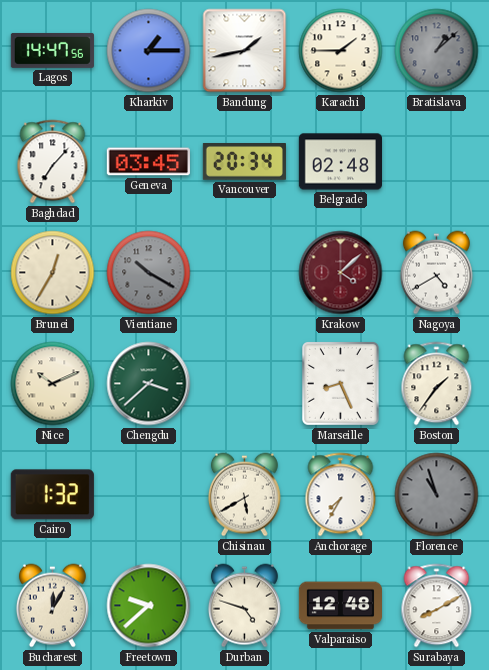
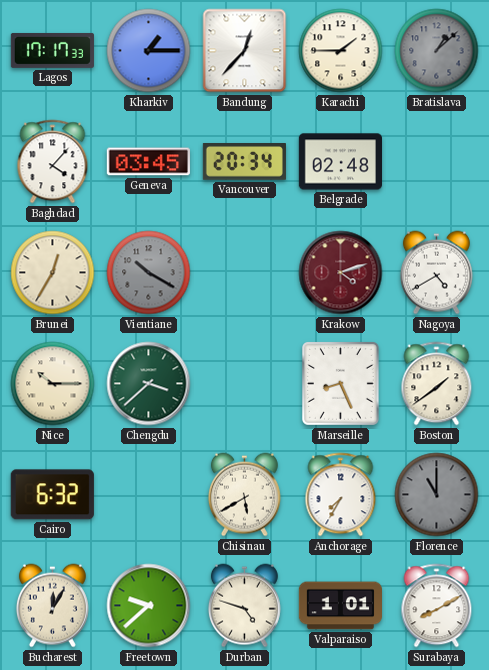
Lagos: 14:47 -> 17:17 (52, 50)
Bandung: 1:43 -> 12:37 (245, 51)
Baghdad: 7:07 -> 4:07 (53, 162)
Krakow: 4:08 -> 4:12 (341, 273)
Nice: 10:11 -> 10:15 (53, 384)
Boston: 1:36 -> 1:39 (437, 384)
Cairo: 1:32 -> 6:32 (52, 495)
Florence: 10:57 -> 11:00 (437, 495)
Valparaiso: 12:48 -> 1:01 (340, 606)
